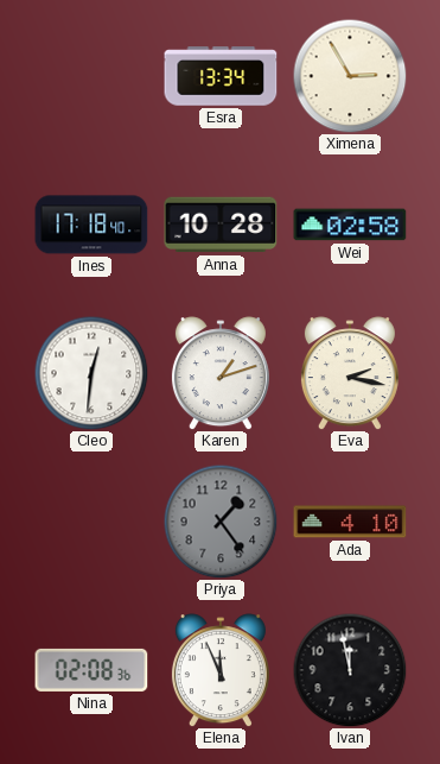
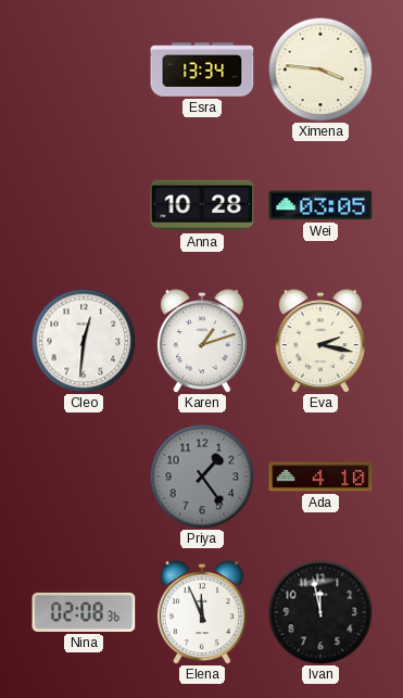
Ximena: 2:55 -> 3:46 (320, 69)
Ines: 17:18 -> none (91, 225)
Wei: 02:58 -> 03:05 (320, 205)
